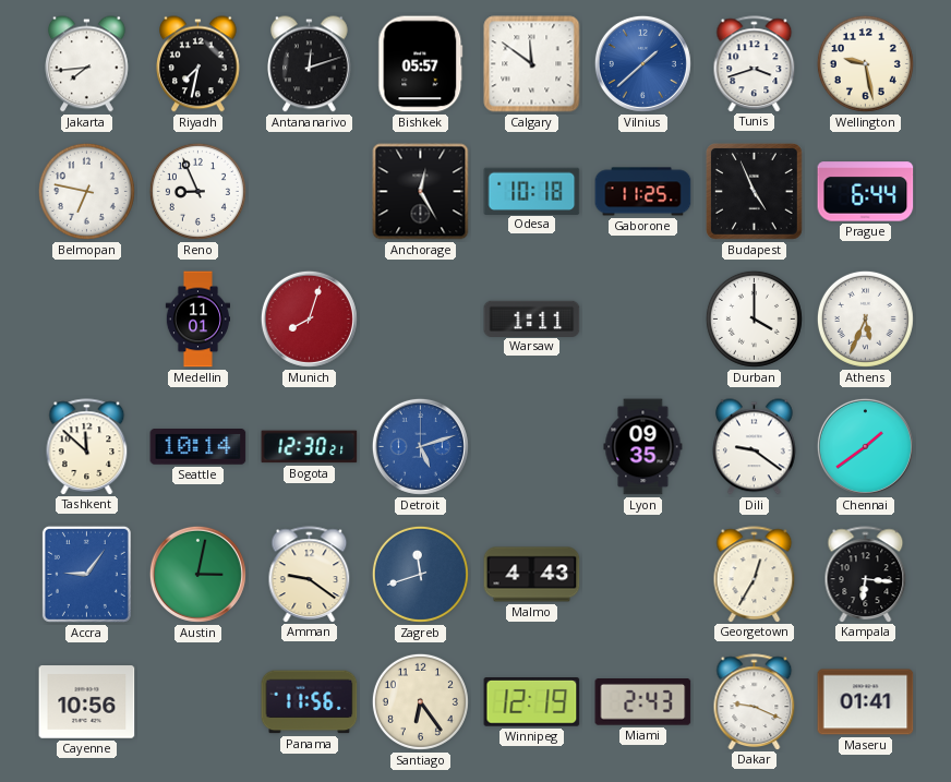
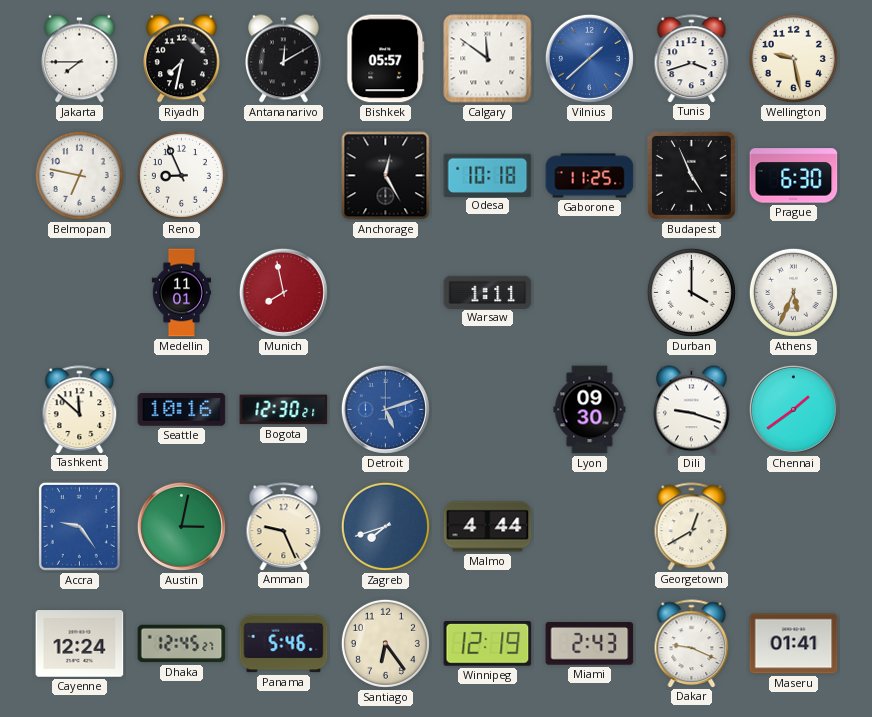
Jakarta: 7:44 -> 7:45 (80, 59)
Antananarivo: 12:12 -> 12:10 (284, 59)
Prague: 6:44 -> 6:30 (794, 176)
Munich: 8:03 -> 7:58 (283, 292)
Seattle: 10:14 -> 10:16 (182, 410)
Lyon: 09:35 -> 09:30 (590, 410)
Dili: 9:21 -> 9:18 (692, 410)
Accra: 9:06 -> 9:24 (79, 526)
Amman: 9:21 -> 9:26 (284, 526)
Zagreb: 11:42 -> 7:42 (385, 526)
Malmo: 4:43 -> 4:44 (488, 527)
Georgetown: 12:35 -> 12:40 (692, 526)
Kampala: 6:16 -> none (866, 574)
Cayenne: 10:56 -> 12:24 (80, 644)
Dhaka: none -> 12:45 (182, 644)
Panama: 11:56 -> 5:46 (284, 644)
